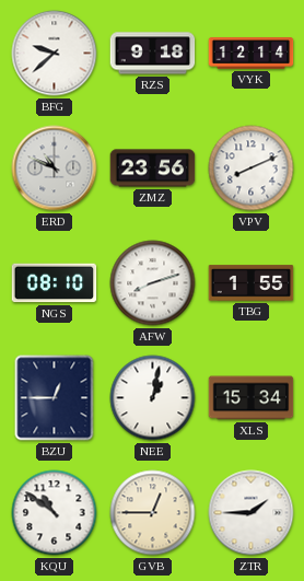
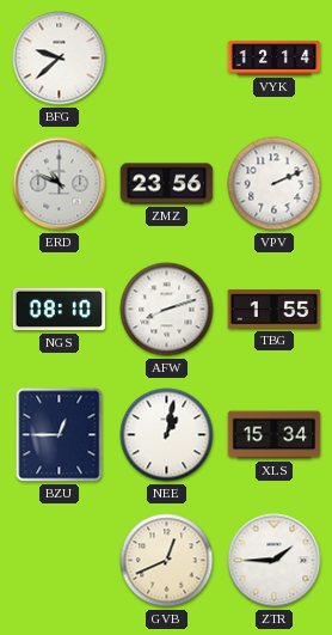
RZS: 9:18 -> none (153, 54)
VPV: 8:11 -> 2:11 (275, 184)
KQU: 10:51 -> none (55, 513)
GVB: 12:45 -> 12:41 (167, 561)
